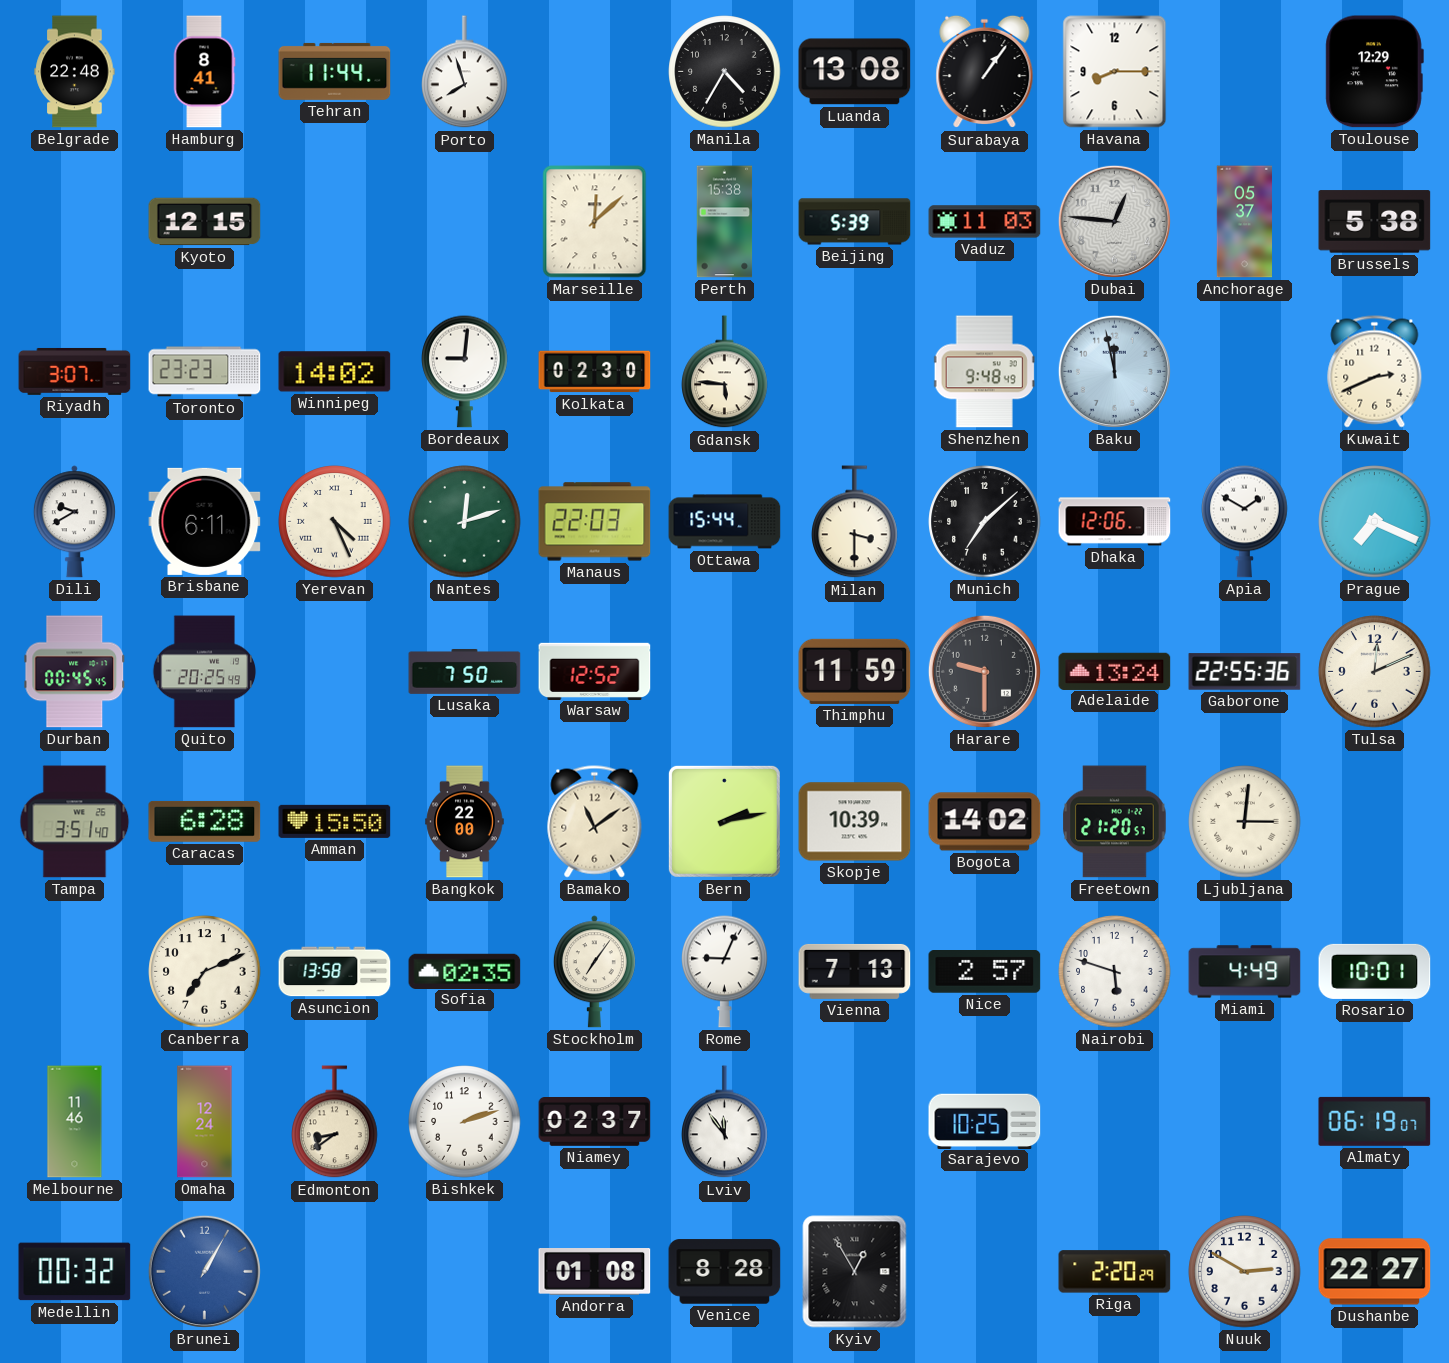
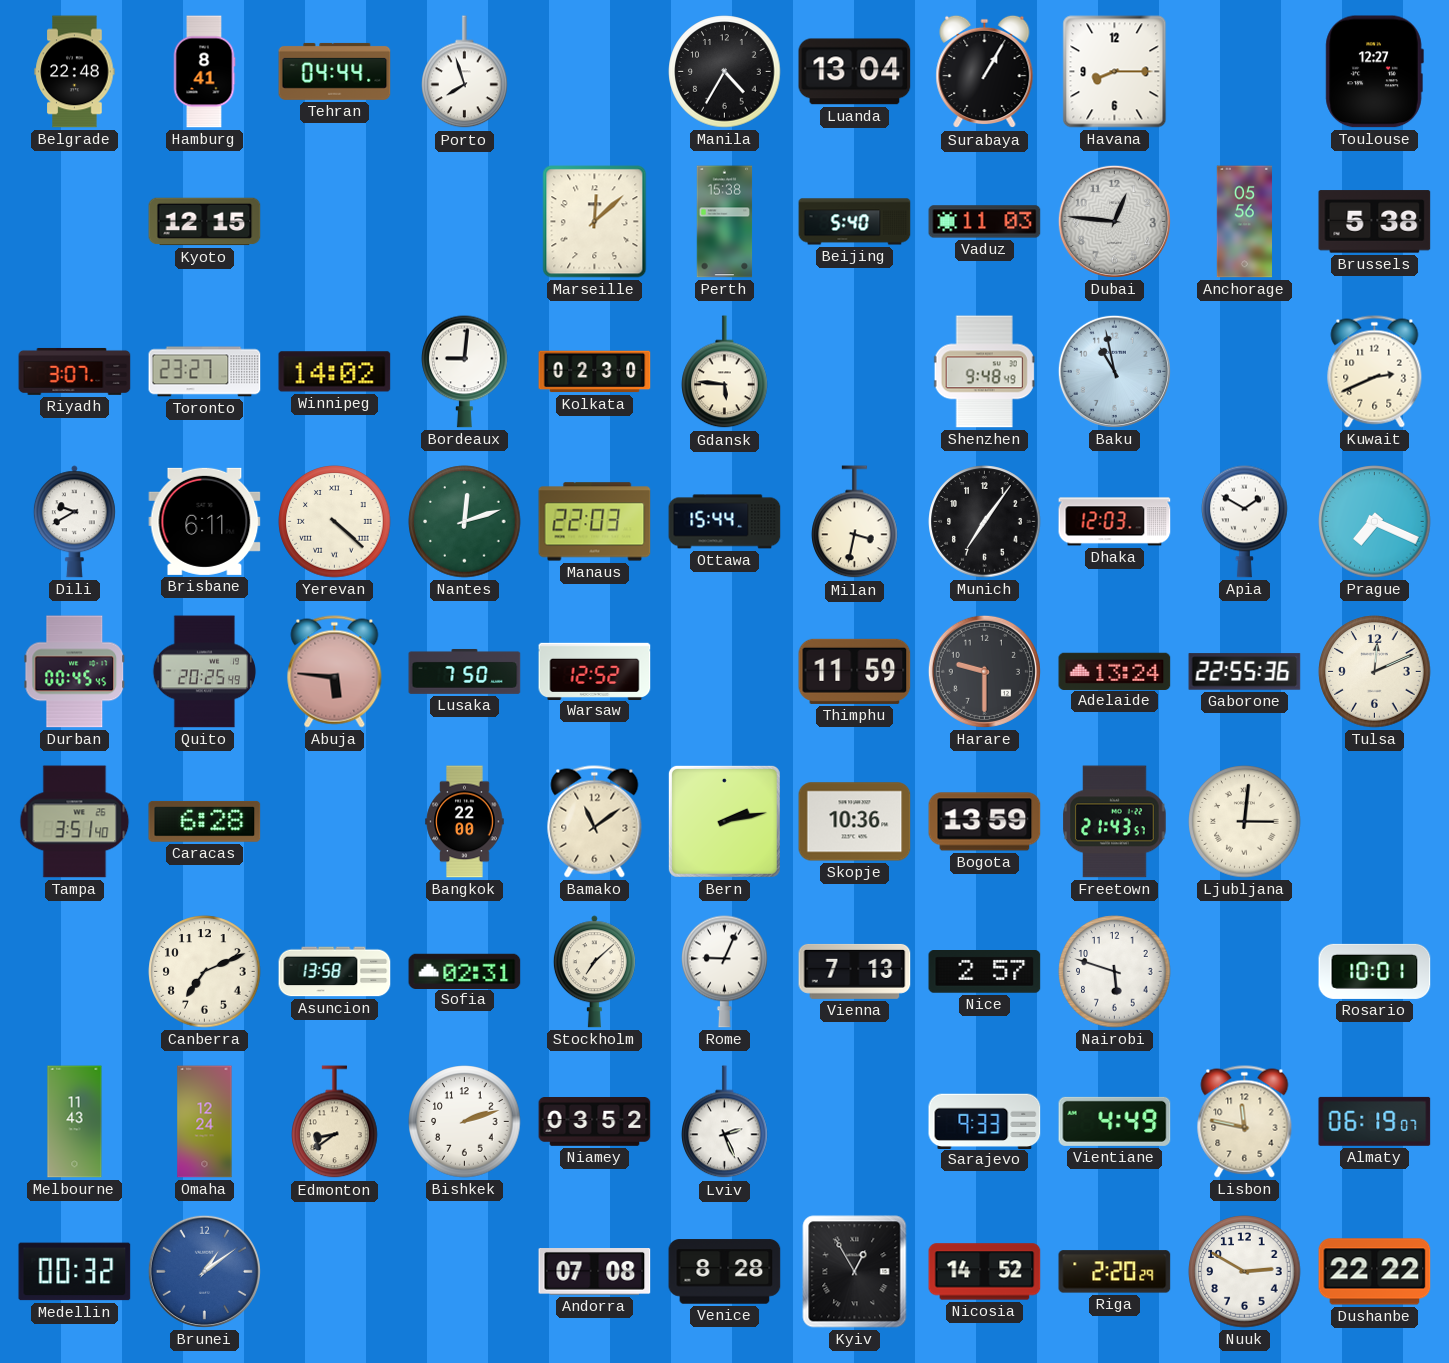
Tehran: 11:44 -> 04:44 (335, 71)
Luanda: 13:08 -> 13:04 (855, 72)
Surabaya: 1:06 -> 1:05 (985, 72)
Toulouse: 12:29 -> 12:27 (1374, 72)
Beijing: 5:39 -> 5:40 (855, 222)
Anchorage: 05:37 -> 05:56 (1244, 222)
Toronto: 23:23 -> 23:27 (205, 372)
Baku: 11:58 -> 10:58 (1114, 371)
Yerevan: 4:26 -> 4:22 (335, 522)
Milan: 3:30 -> 3:32 (855, 522)
Munich: 7:08 -> 7:06 (985, 522)
Dhaka: 12:06 -> 12:03 (1115, 522)
Abuja: none -> 5:46 (335, 672)
Amman: 15:50 -> none (335, 821)
Skopje: 10:39 -> 10:36 (855, 822)
Bogota: 14:02 -> 13:59 (985, 822)
Freetown: 21:20 -> 21:43 (1115, 822)
Sofia: 02:35 -> 02:31 (465, 971)
Stockholm: 7:06 -> 7:08 (594, 972)
Miami: 4:49 -> none (1245, 972)
Melbourne: 11:46 -> 11:43 (75, 1122)
Niamey: 02:37 -> 03:52 (595, 1122)
Lviv: 11:54 -> 2:26 (725, 1122)
Sarajevo: 10:25 -> 9:33 (985, 1121)
Vientiane: none -> 4:49 (1115, 1121)
Lisbon: none -> 11:47 (1245, 1122)
Brunei: 1:05 -> 1:09 (204, 1271)
Andorra: 01:08 -> 07:08 (595, 1272)
Nicosia: none -> 14:52 (985, 1272)
Dushanbe: 22:27 -> 22:22 (1375, 1272)
